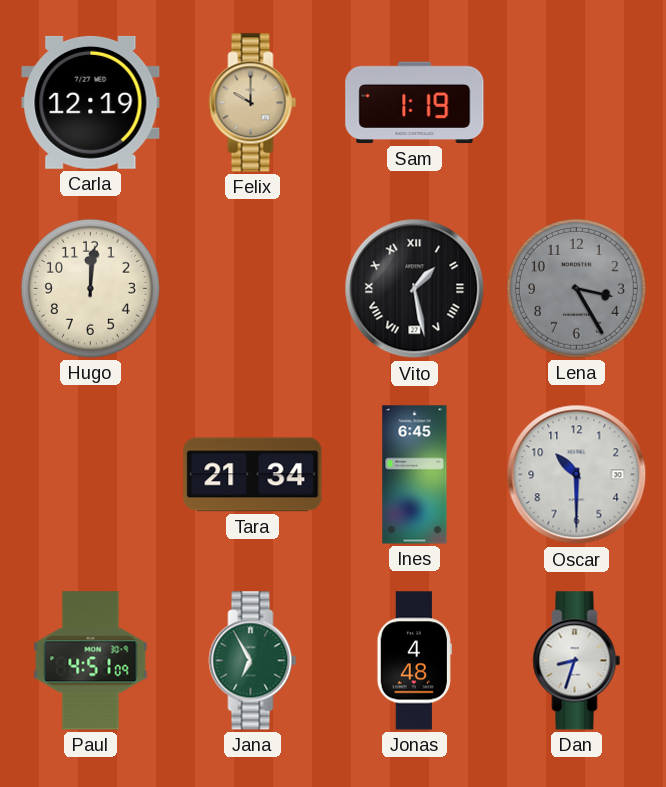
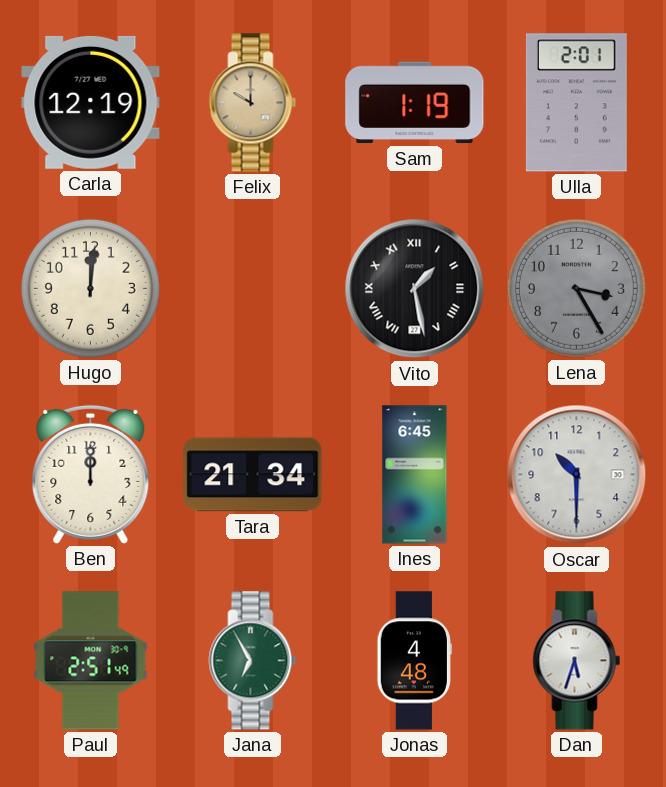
Ulla: none -> 2:01 (576, 103)
Ben: none -> 12:00 (91, 474)
Paul: 4:51 -> 2:51 (91, 661)
Dan: 8:33 -> 5:33 (577, 661)
